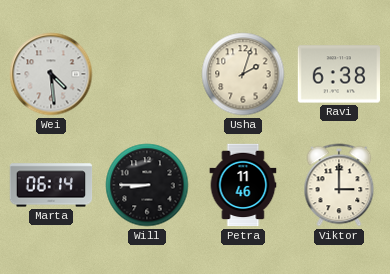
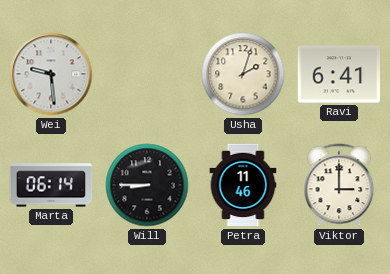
Wei: 4:29 -> 9:29 (51, 74)
Ravi: 6:38 -> 6:41 (338, 74)
